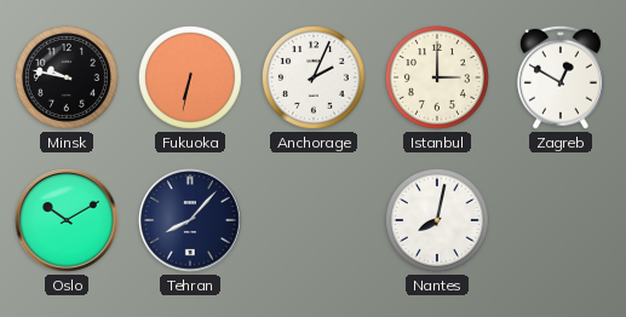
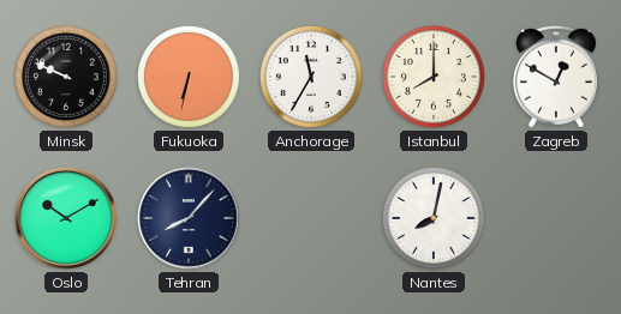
Minsk: 9:47 -> 9:49 (66, 77)
Anchorage: 2:04 -> 11:35 (311, 77)
Istanbul: 3:00 -> 8:00 (434, 77)
